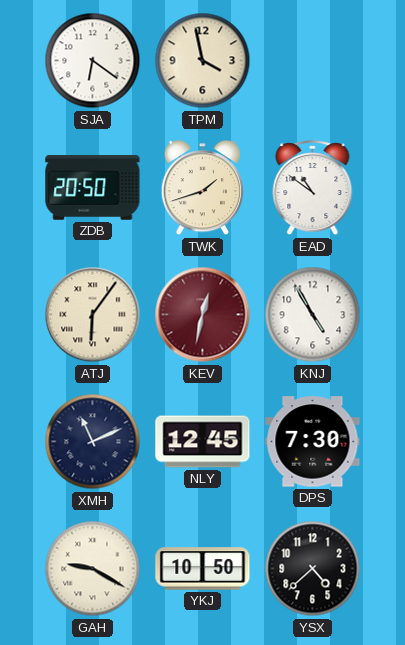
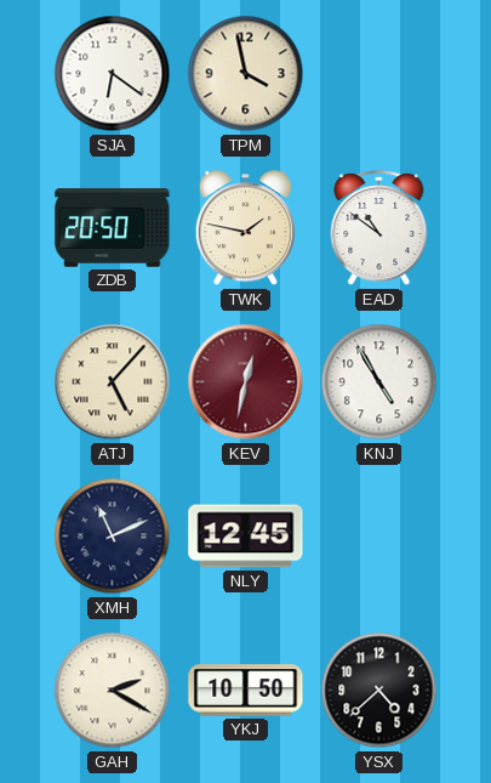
TWK: 1:42 -> 1:47 (245, 228)
ATJ: 6:06 -> 5:07 (113, 382)
DPS: 7:30 -> none (313, 442)
GAH: 9:20 -> 2:20 (113, 691)
